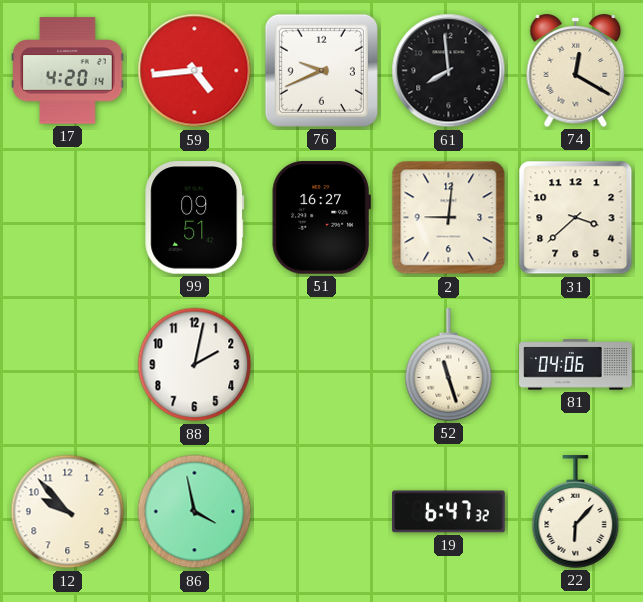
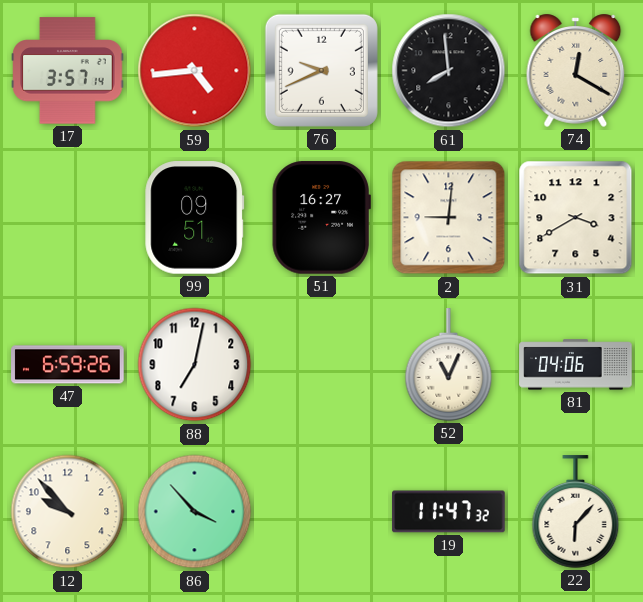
17: 4:20 -> 3:57 (68, 71)
31: 3:38 -> 3:40 (576, 218)
47: none -> 6:59 (68, 365)
88: 2:02 -> 7:02 (195, 365)
52: 11:27 -> 11:04 (449, 365)
86: 3:58 -> 3:53 (195, 512)
19: 6:47 -> 11:47 (449, 512)
